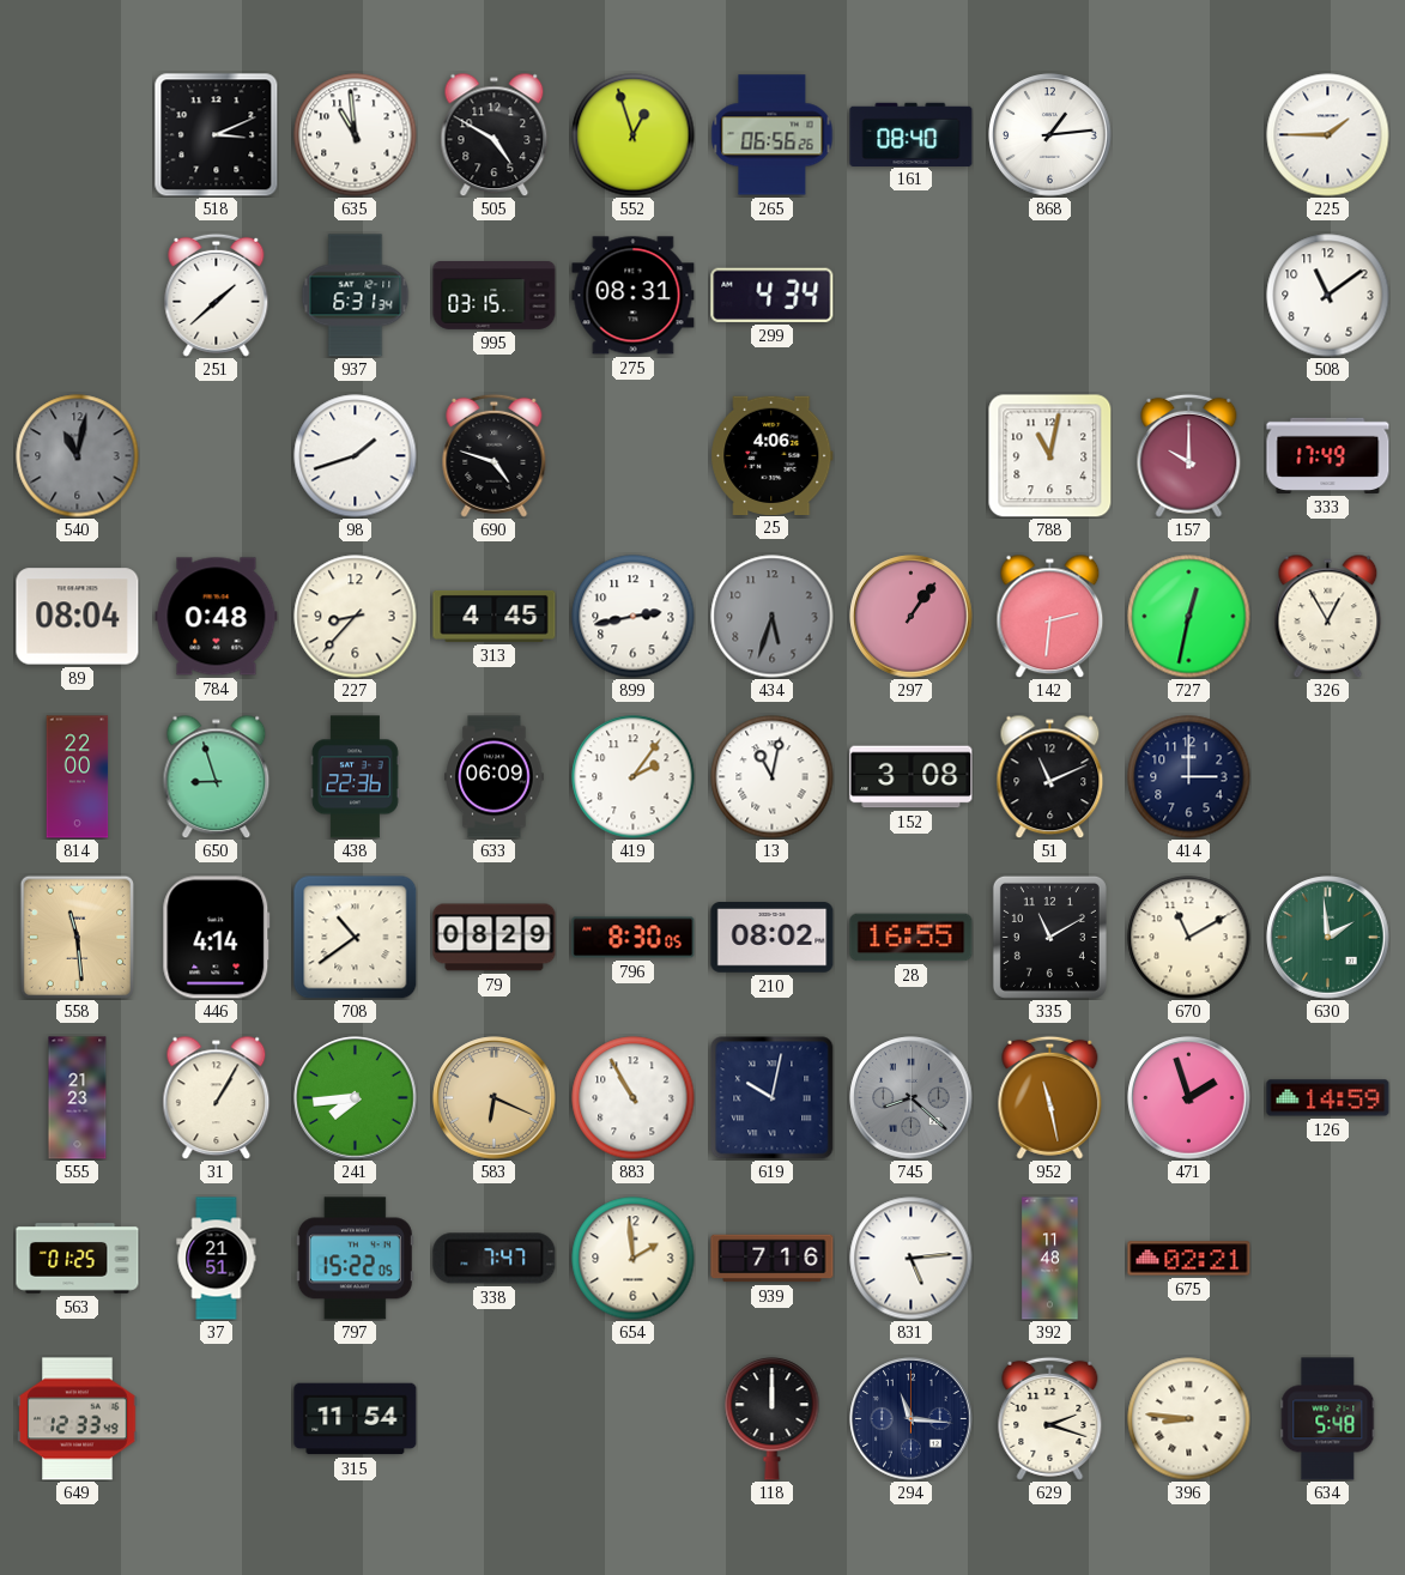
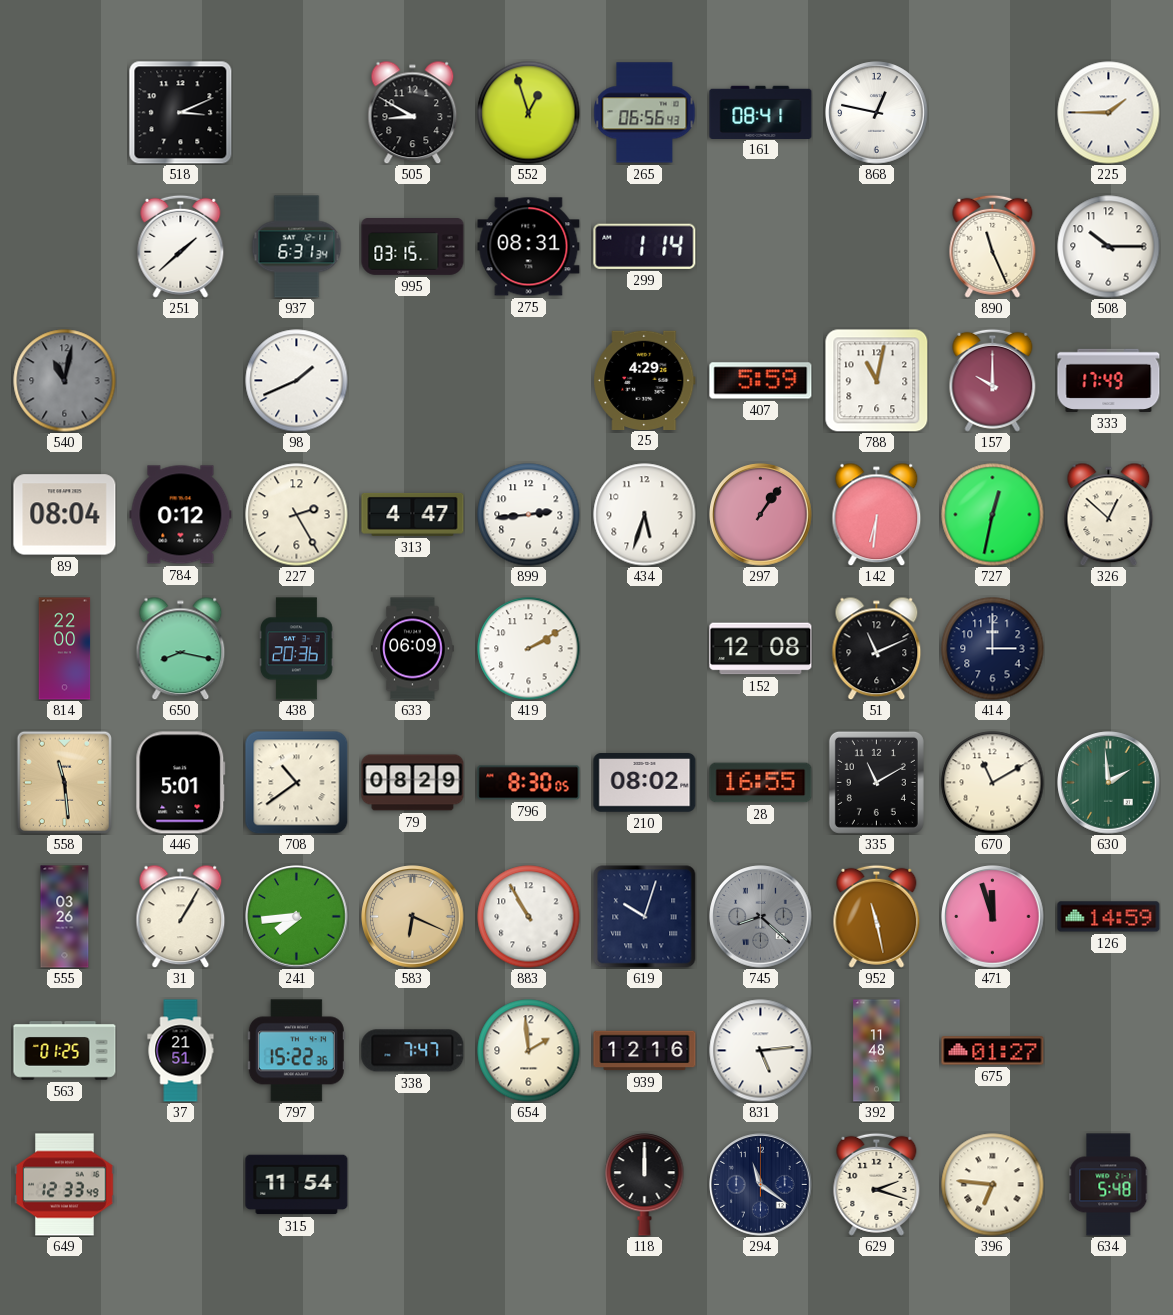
635: 10:59 -> none (356, 135)
505: 4:50 -> 8:50 (413, 112)
265: 06:56:26 -> 06:56:43 (645, 113)
161: 08:40 -> 08:41 (761, 112)
868: 1:14 -> 12:47 (877, 113)
299: 4:34 -> 1:14 (645, 246)
890: none -> 11:26 (993, 246)
508: 11:09 -> 10:15 (1109, 247)
98: 1:42 -> 1:41 (297, 381)
690: 4:48 -> none (495, 455)
25: 4:06 -> 4:29 (645, 380)
407: none -> 5:59 (761, 381)
784: 0:48 -> 0:12 (181, 515)
227: 8:37 -> 2:25 (297, 515)
313: 4:45 -> 4:47 (413, 514)
899: 2:43 -> 2:44 (529, 515)
434 dial: grey -> white (645, 515)
142: 2:31 -> 6:31 (877, 514)
326: 12:55 -> 12:52 (1109, 514)
650: 8:57 -> 8:17 (181, 648)
438: 22:36 -> 20:36 (297, 649)
419: 2:06 -> 2:10 (529, 649)
13: 11:02 -> none (773, 777)
152: 3:08 -> 12:08 (761, 649)
446: 4:14 -> 5:01 (181, 783)
555: 21:23 -> 03:26 (65, 917)
619: 10:02 -> 10:03 (645, 917)
471: 1:57 -> 11:57 (993, 917)
797: 15:22:05 -> 15:22:36 (296, 1051)
939: 7:16 -> 12:16 (645, 1051)
675: 02:21 -> 01:27 (993, 1051)
294: 11:16 -> 11:21 (761, 1185)
396: 8:46 -> 6:46 (993, 1185)
